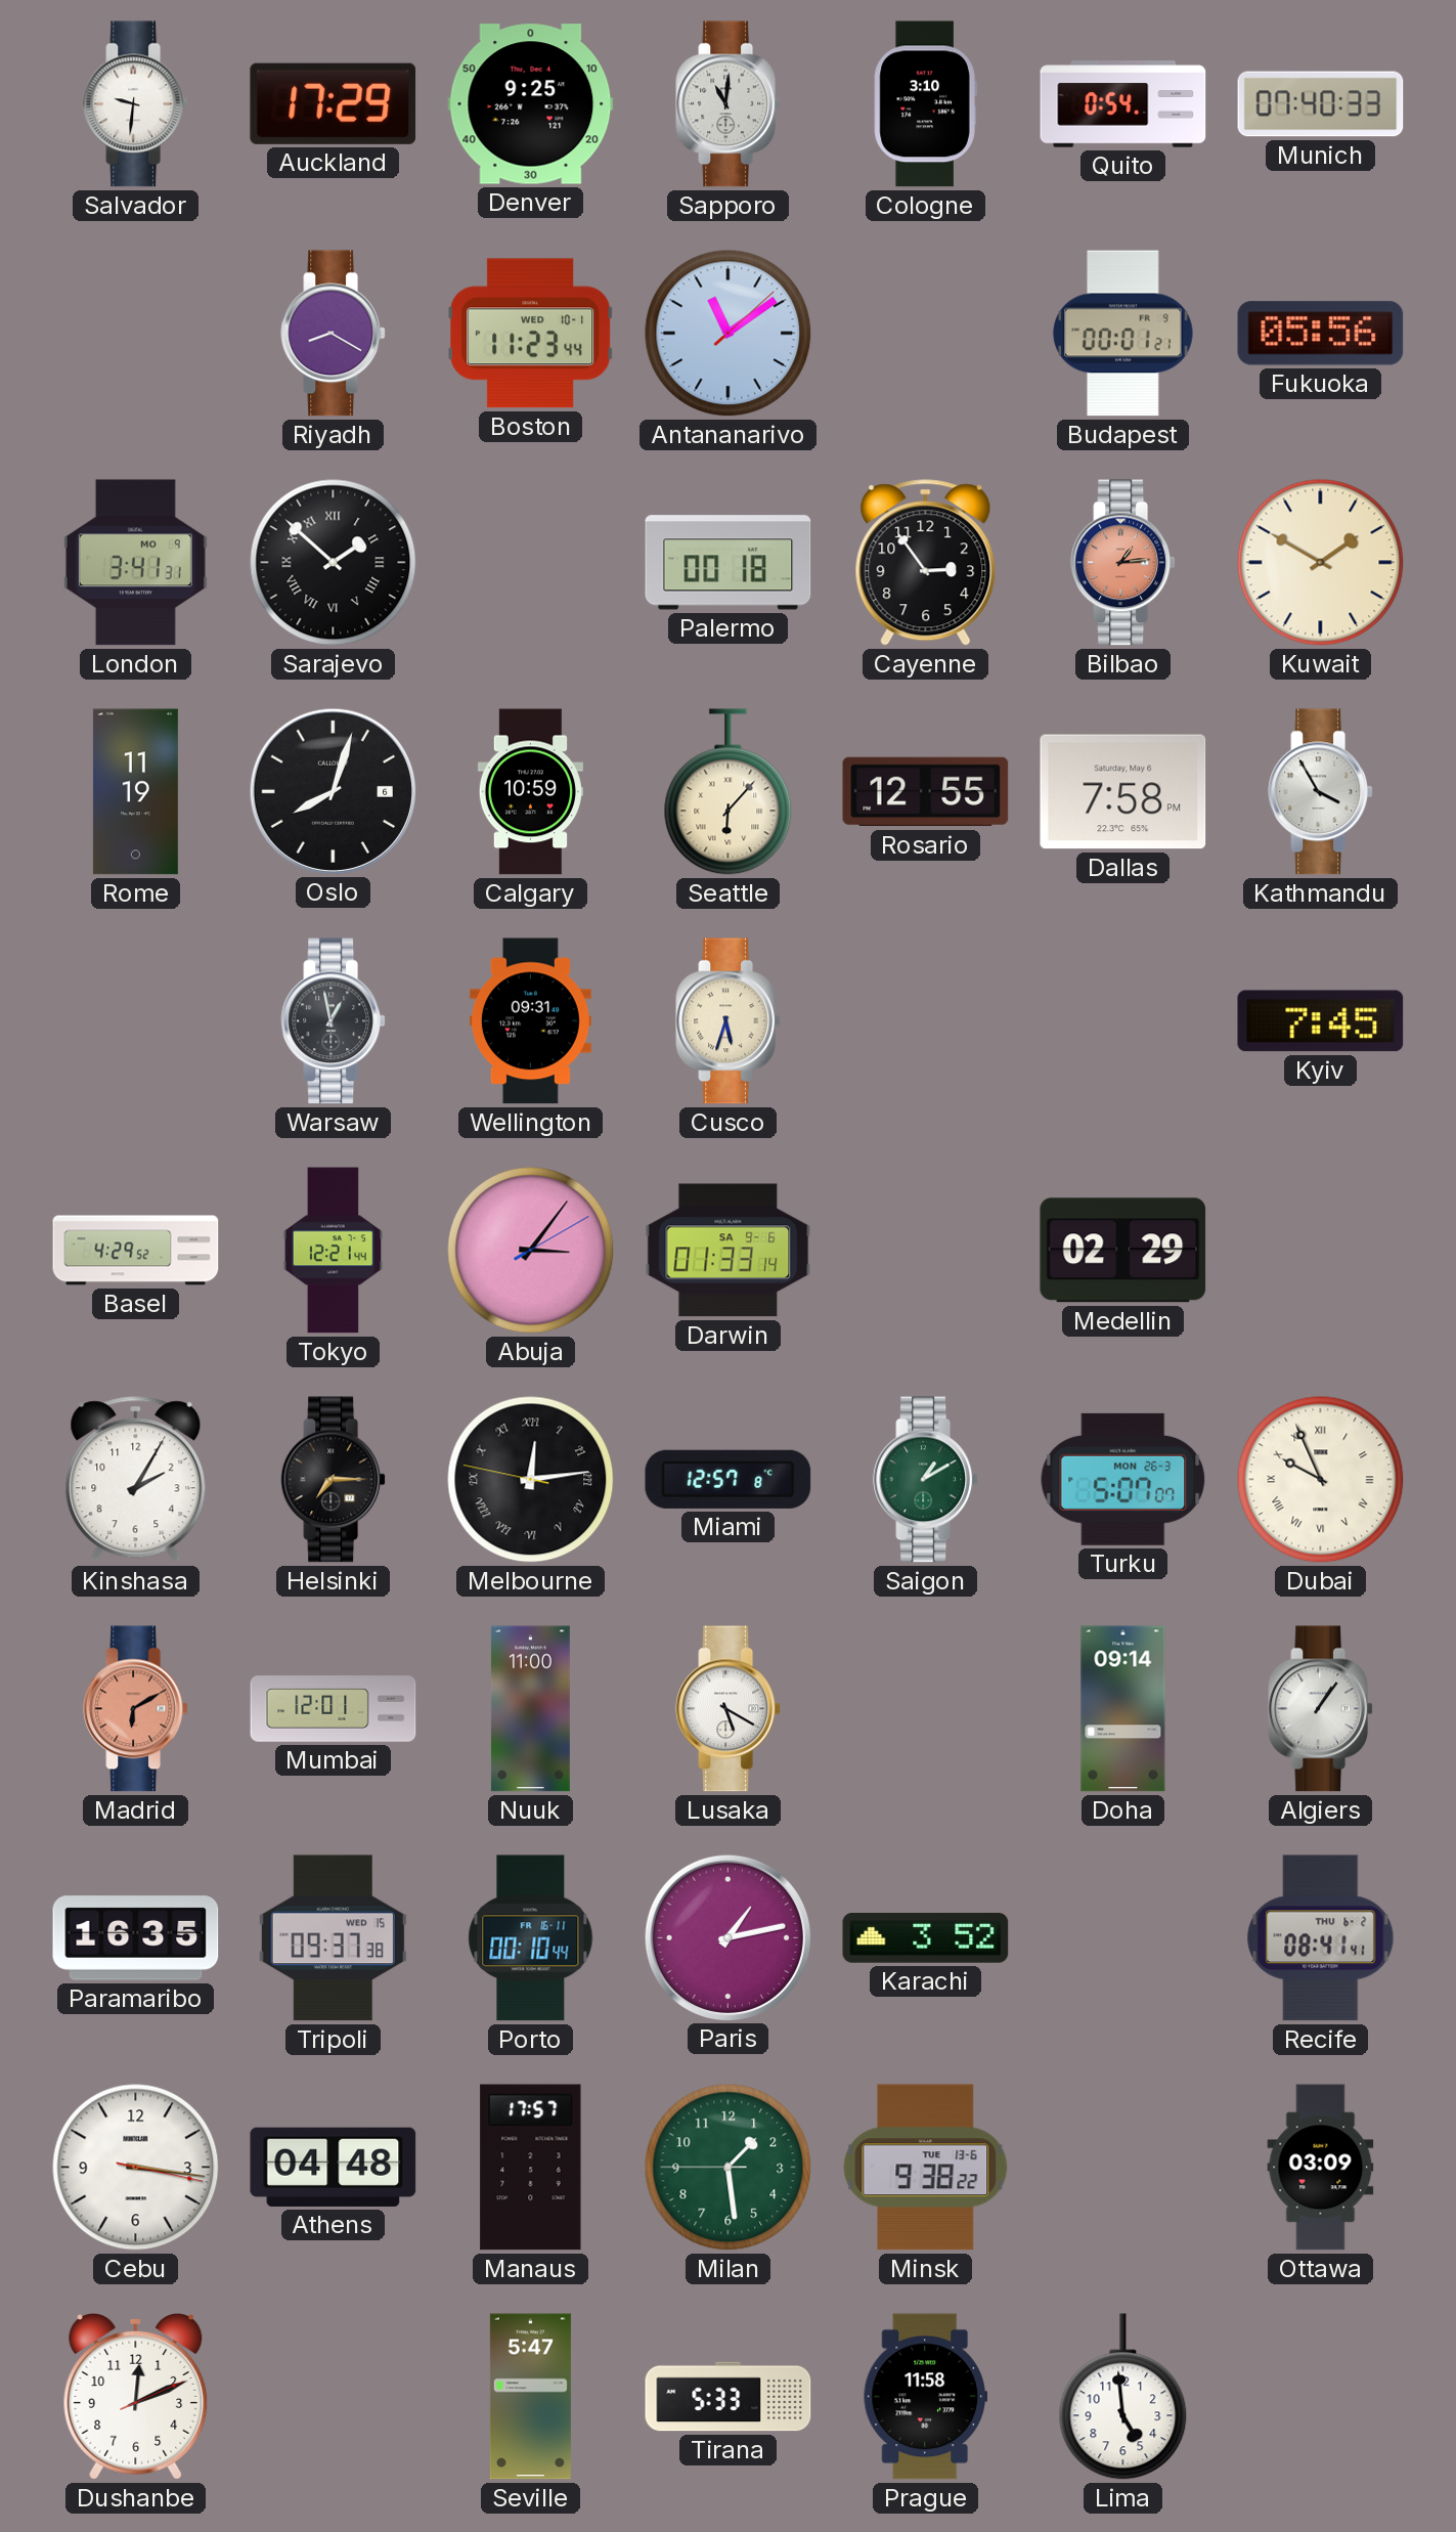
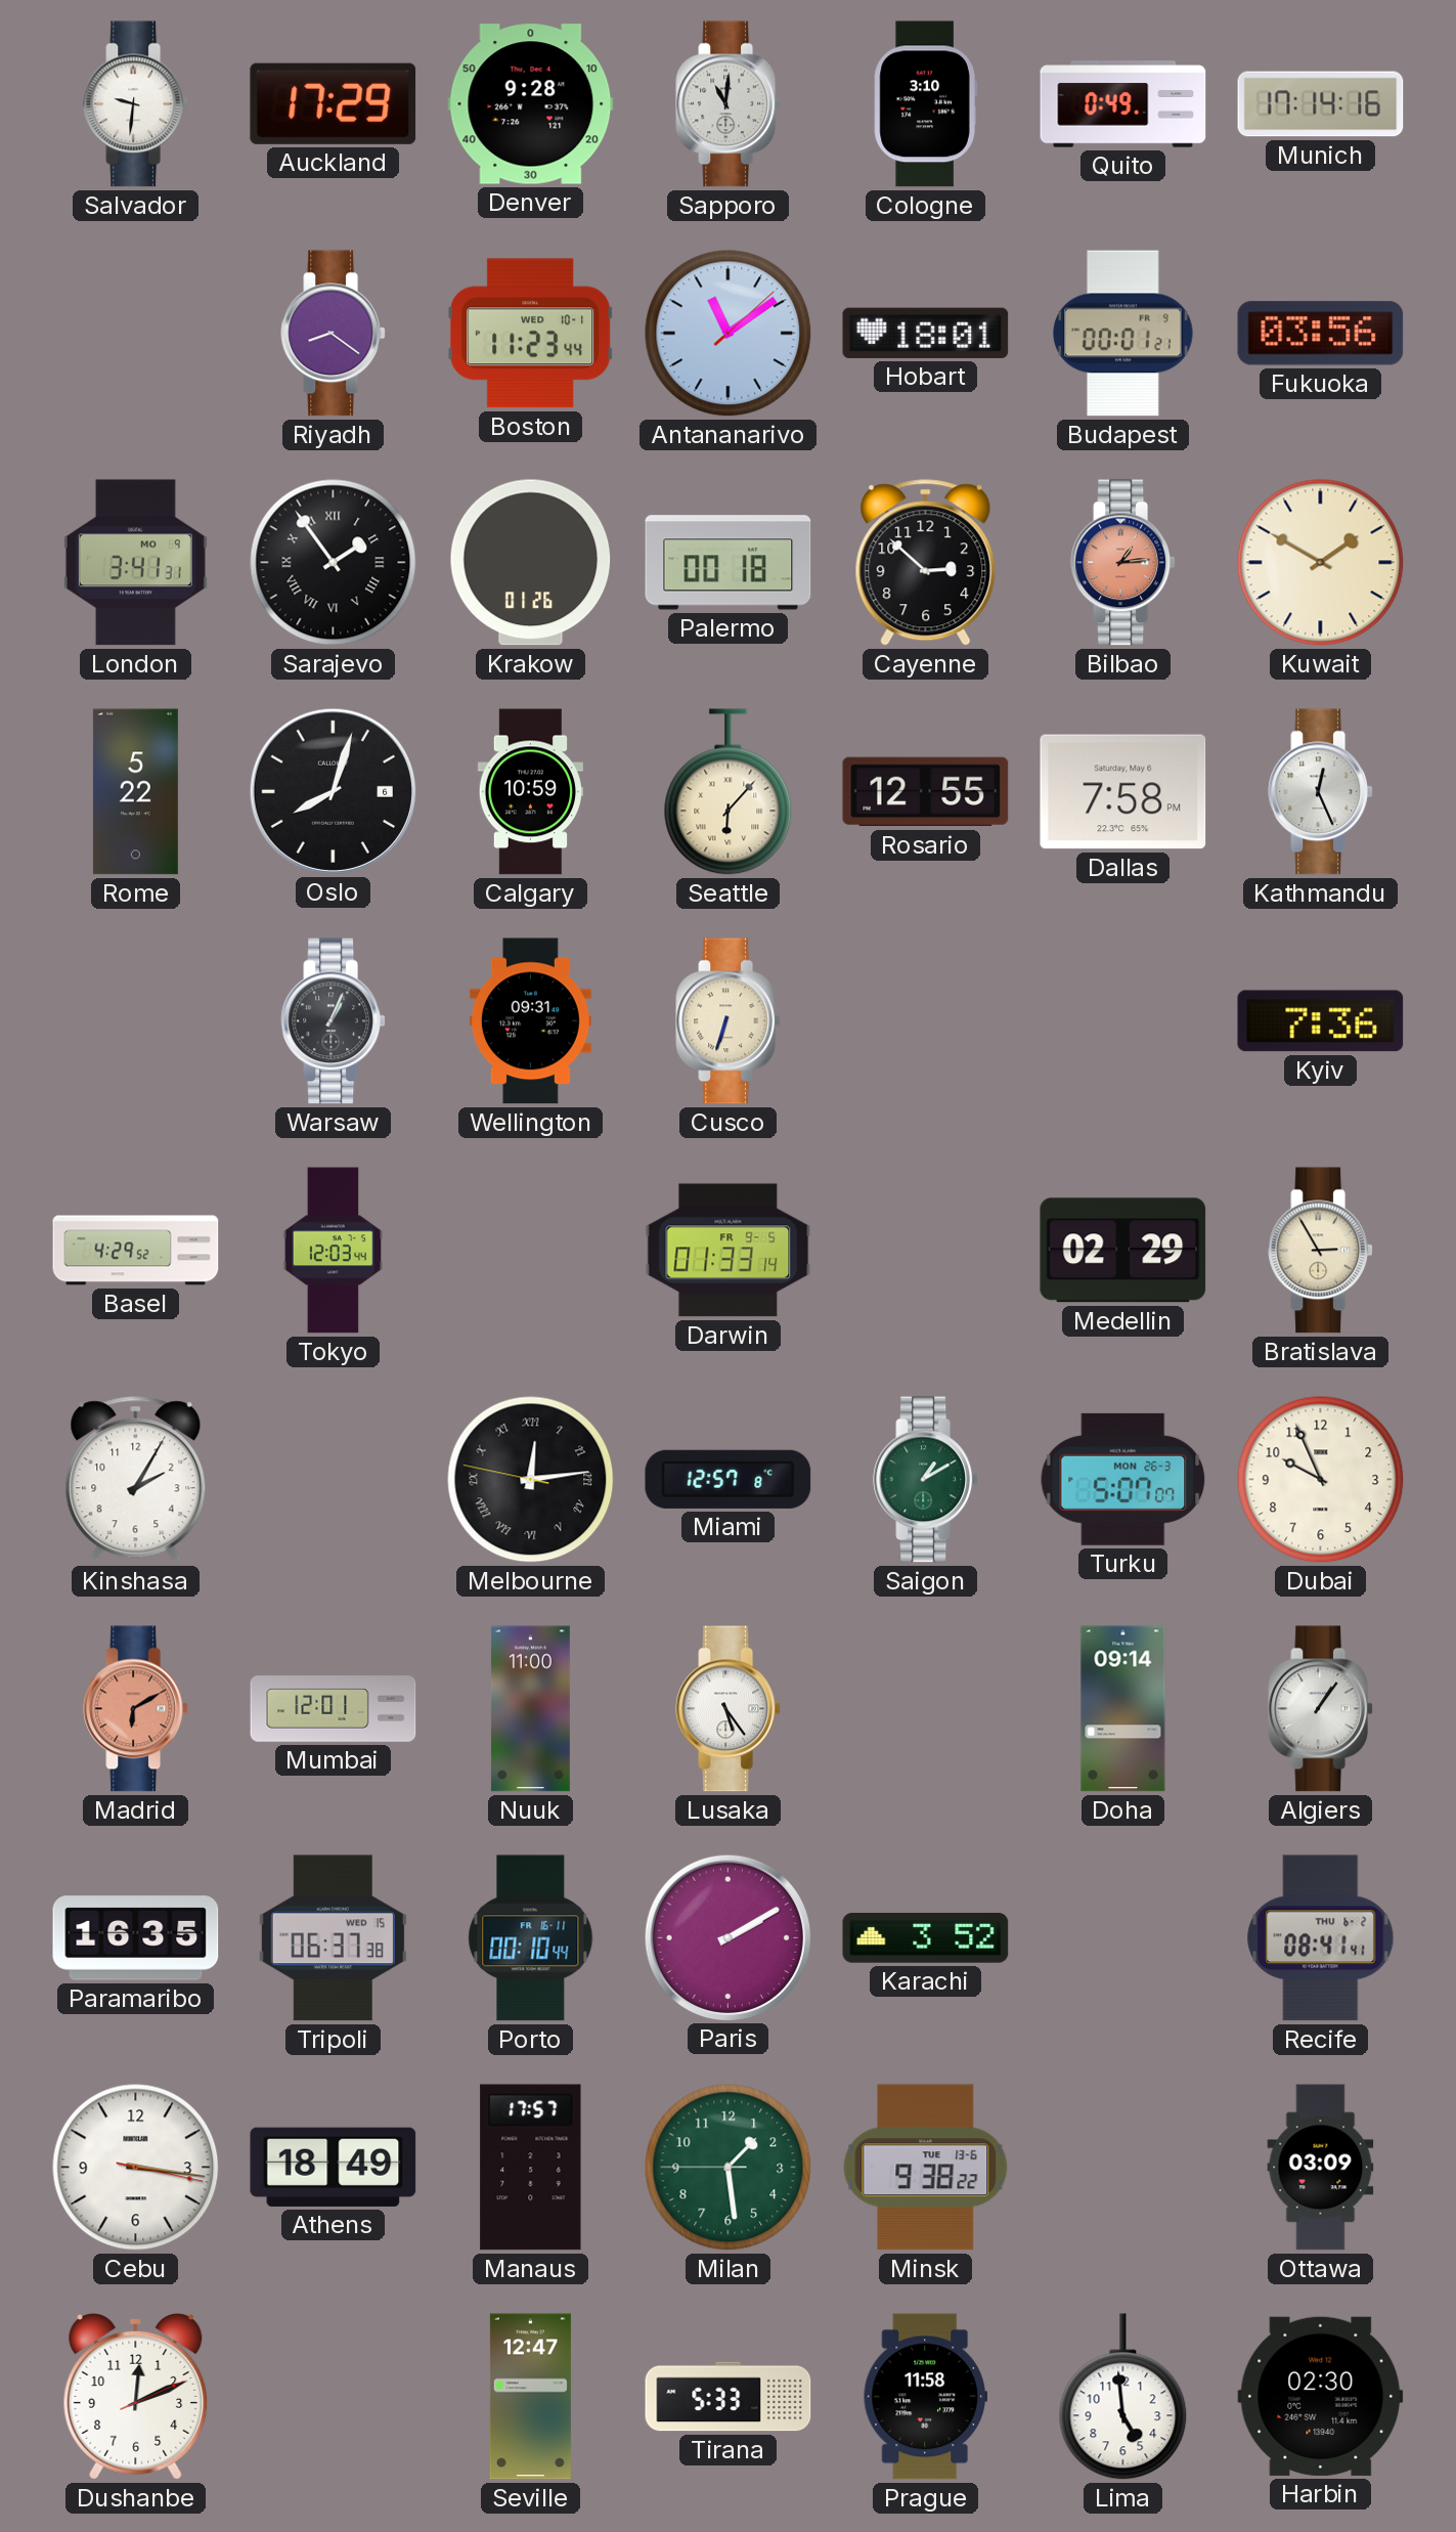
Denver: 9:25 -> 9:28 (531, 104)
Quito: 0:54 -> 0:49 (1123, 104)
Munich: 07:40 -> 17:14 (1321, 104)
Riyadh: 8:20 -> 8:21 (334, 334)
Hobart: none -> 18:01 (926, 333)
Fukuoka: 05:56 -> 03:56 (1321, 334)
Sarajevo: 1:52 -> 1:54 (334, 563)
Krakow: none -> 01:26 (531, 563)
Cayenne: 2:54 -> 2:52 (926, 563)
Rome: 11:19 -> 5:22 (135, 792)
Kathmandu: 3:55 -> 12:26 (1321, 792)
Warsaw: 12:58 -> 1:04 (334, 1021)
Cusco: 5:33 -> 6:33 (729, 1021)
Kyiv: 7:45 -> 7:36 (1321, 1021)
Tokyo: 12:21 -> 12:03 (334, 1251)
Abuja: 3:06 -> none (531, 1251)
Darwin date: SA 9-6 -> FR 9-5 (729, 1251)
Bratislava: none -> 2:55 (1321, 1251)
Helsinki: 7:15 -> none (334, 1480)
Dubai numerals: Roman -> Arabic (1321, 1480)
Lusaka: 5:20 -> 5:24 (729, 1709)
Tripoli: 09:37 -> 06:37 (333, 1938)
Paris: 1:13 -> 2:10 (727, 1937)
Athens: 04:48 -> 18:49 (334, 2167)
Seville: 5:47 -> 12:47 (530, 2397)
Harbin: none -> 02:30 (1321, 2396)
